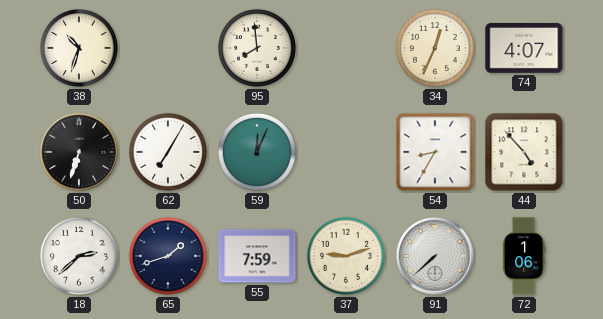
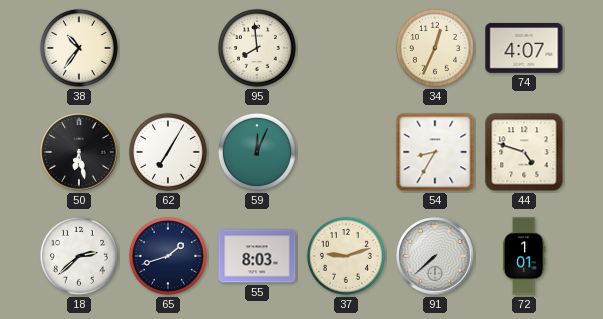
38: 10:33 -> 10:36 (79, 48)
50: 6:33 -> 6:28 (79, 152)
44: 4:53 -> 4:48 (524, 152)
55: 7:59 -> 8:03 (257, 256)
72: 1:06 -> 1:01 (524, 256)
